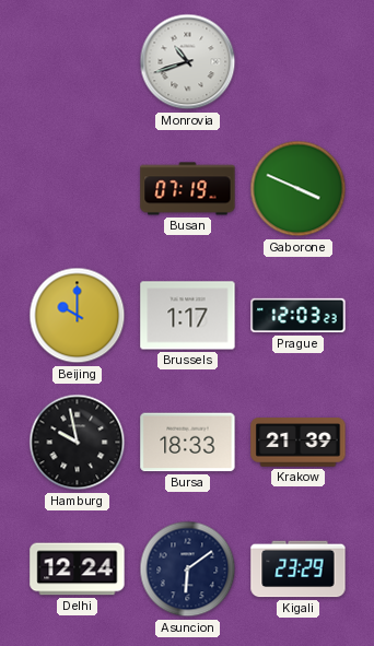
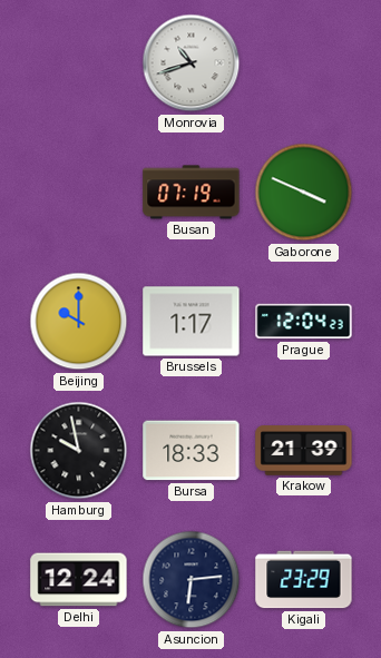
Prague: 12:03 -> 12:04 (304, 322)
Asuncion: 6:09 -> 6:14 (192, 580)
